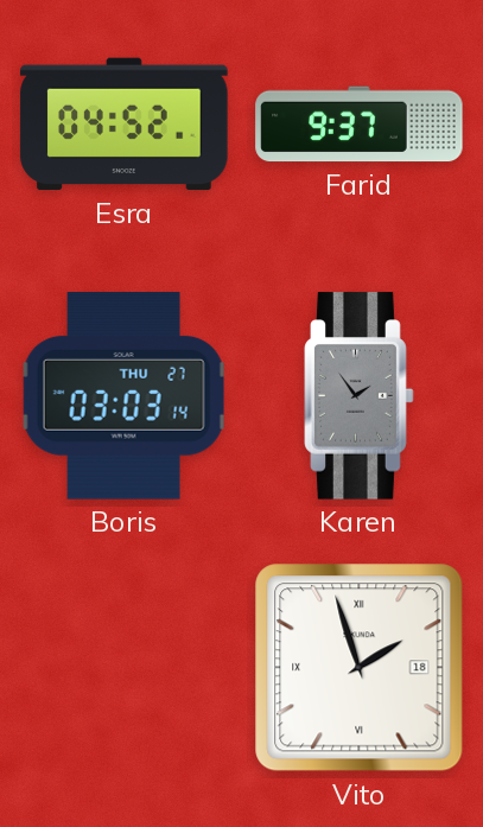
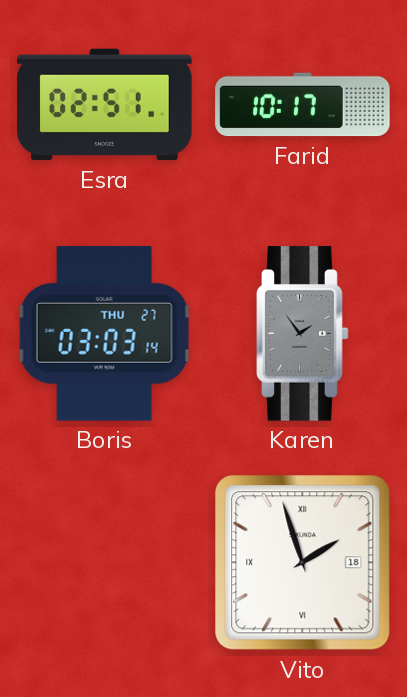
Esra: 04:52 -> 02:51 (105, 105)
Farid: 9:37 -> 10:17 (303, 105)
